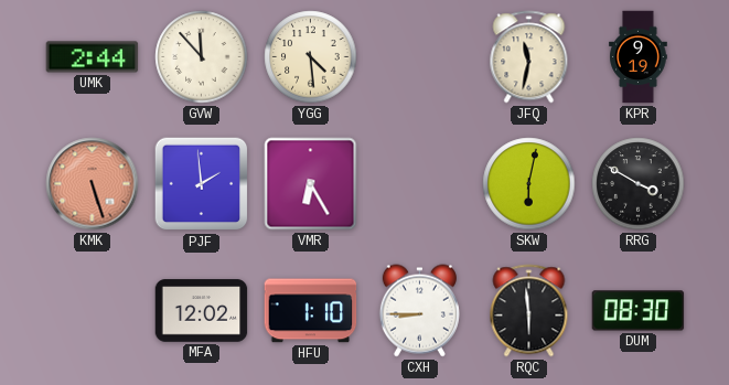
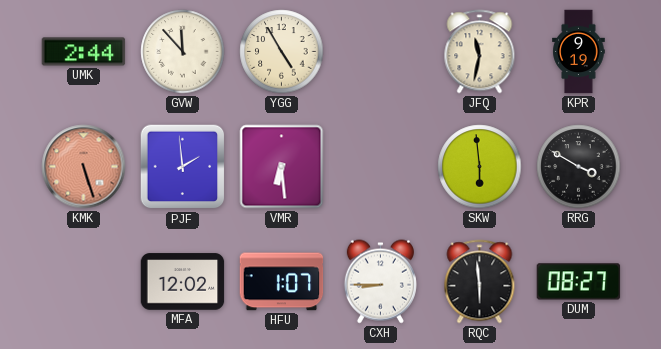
YGG: 4:29 -> 4:55 (282, 52)
VMR: 6:25 -> 6:29 (282, 167)
SKW: 6:02 -> 5:59 (480, 167)
HFU: 1:10 -> 1:07 (282, 282)
DUM: 08:30 -> 08:27 (579, 282)
